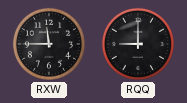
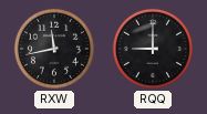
RXW: 11:45 -> 11:43 (54, 49)
